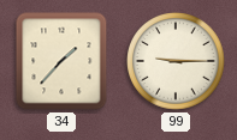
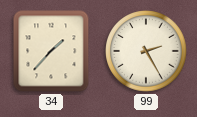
99: 9:15 -> 2:25 (146, 51)
